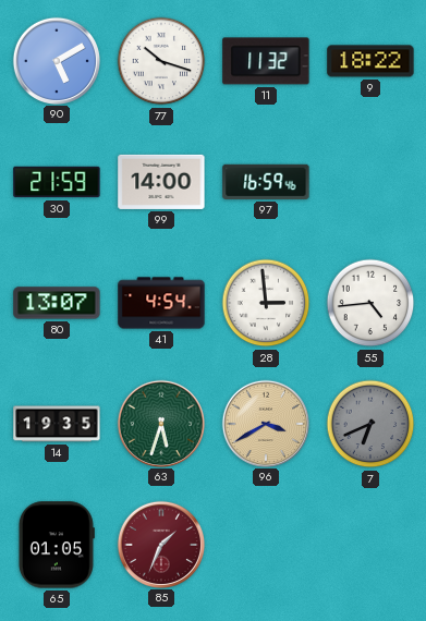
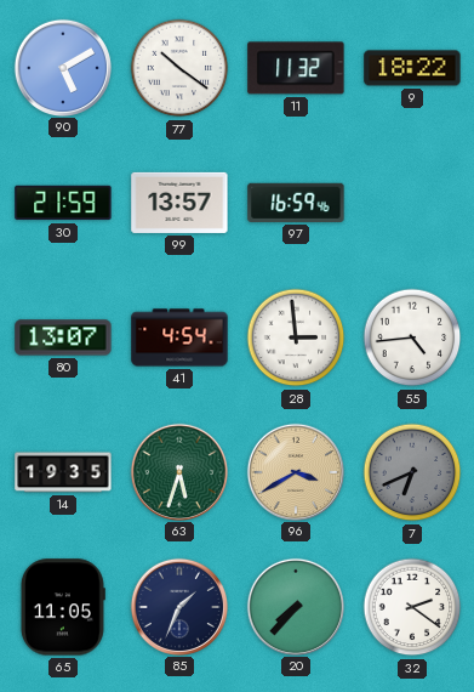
77: 10:18 -> 10:21 (179, 68)
99: 14:00 -> 13:57 (179, 203)
65: 01:05 -> 11:05 (62, 607)
85 dial: burgundy -> navy (178, 606)
20: none -> 7:37 (295, 606)
32: none -> 2:21 (412, 607)
